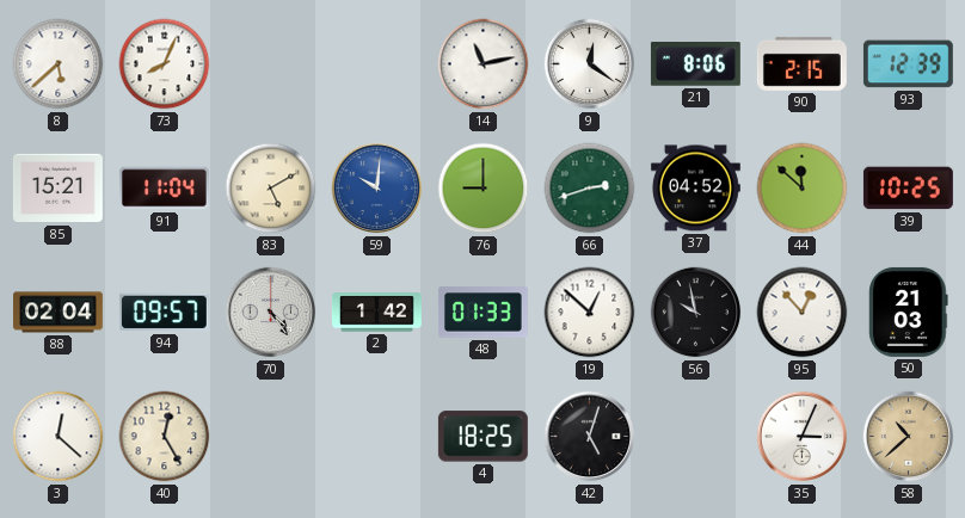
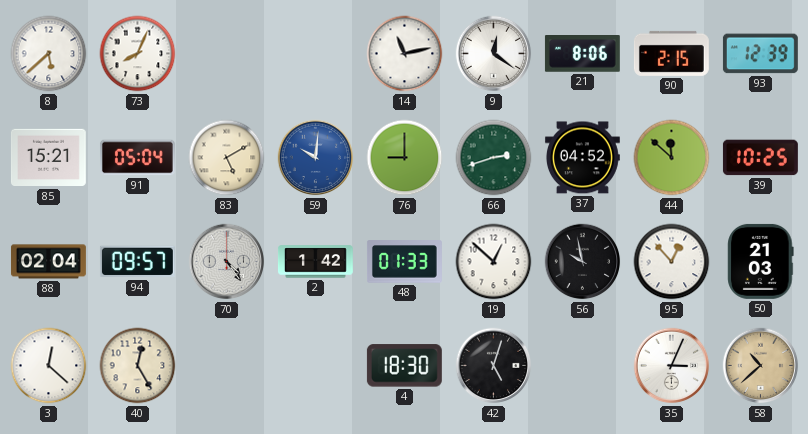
91: 11:04 -> 05:04 (137, 158)
4: 18:25 -> 18:30 (404, 366)
